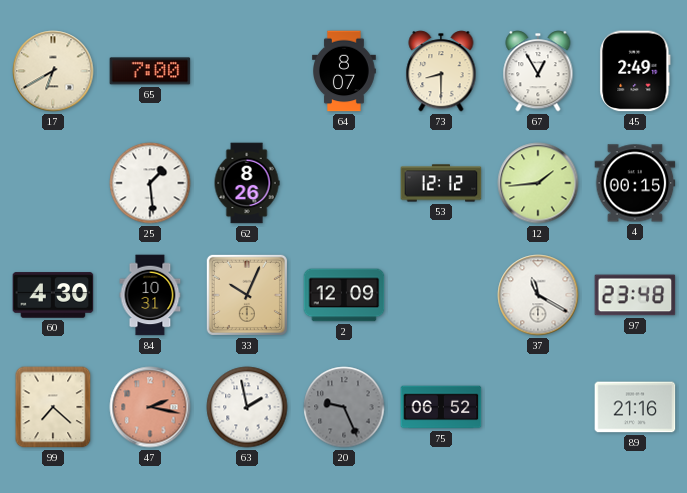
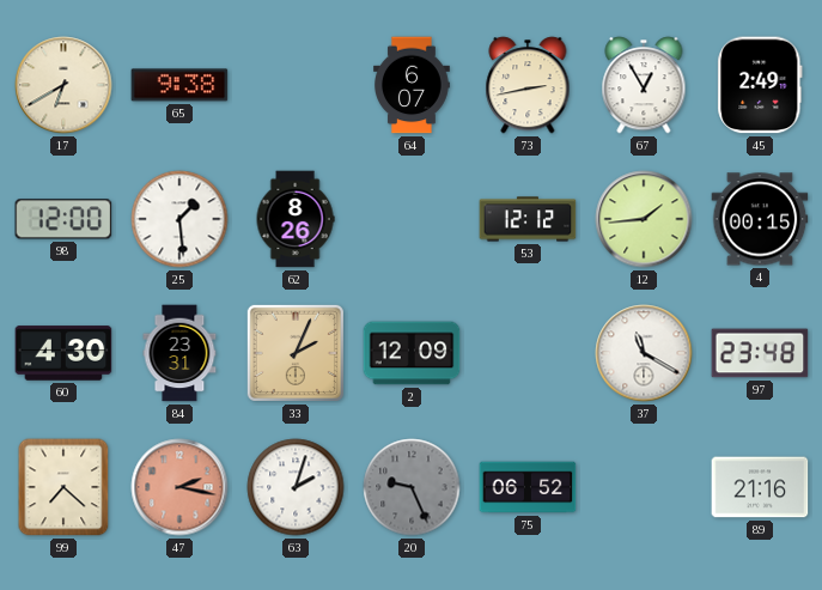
65: 7:00 -> 9:38 (179, 85)
64: 8:07 -> 6:07 (413, 85)
73: 8:30 -> 2:43 (528, 85)
98: none -> 12:00 (63, 219)
84: 10:31 -> 23:31 (179, 353)
33: 10:04 -> 2:04 (296, 353)
63: 1:58 -> 2:03 (296, 487)
